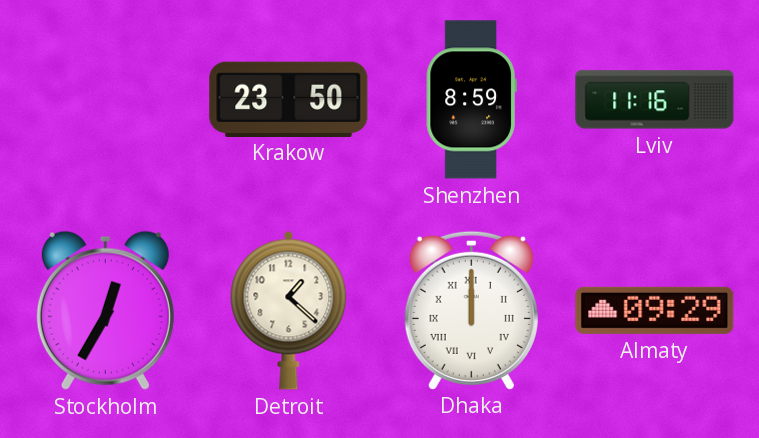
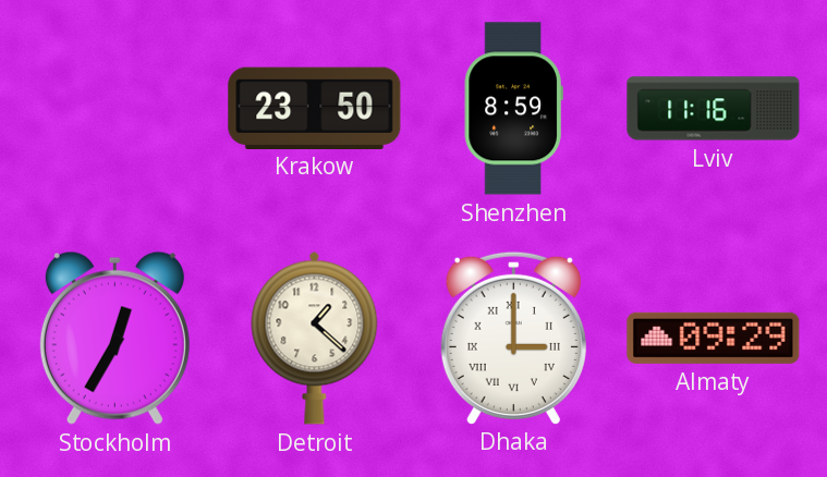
Dhaka: 12:00 -> 3:00 (513, 338)
